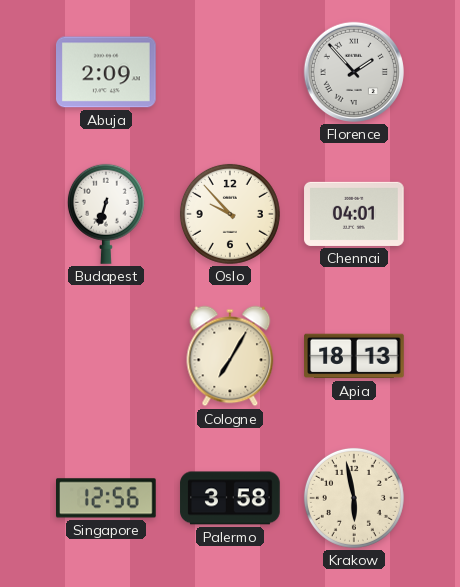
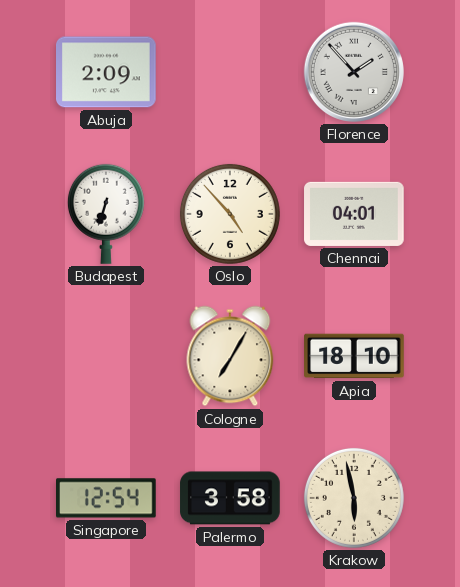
Oslo: 9:53 -> 4:53 (230, 214)
Apia: 18:13 -> 18:10 (354, 356)
Singapore: 12:56 -> 12:54 (106, 498)
